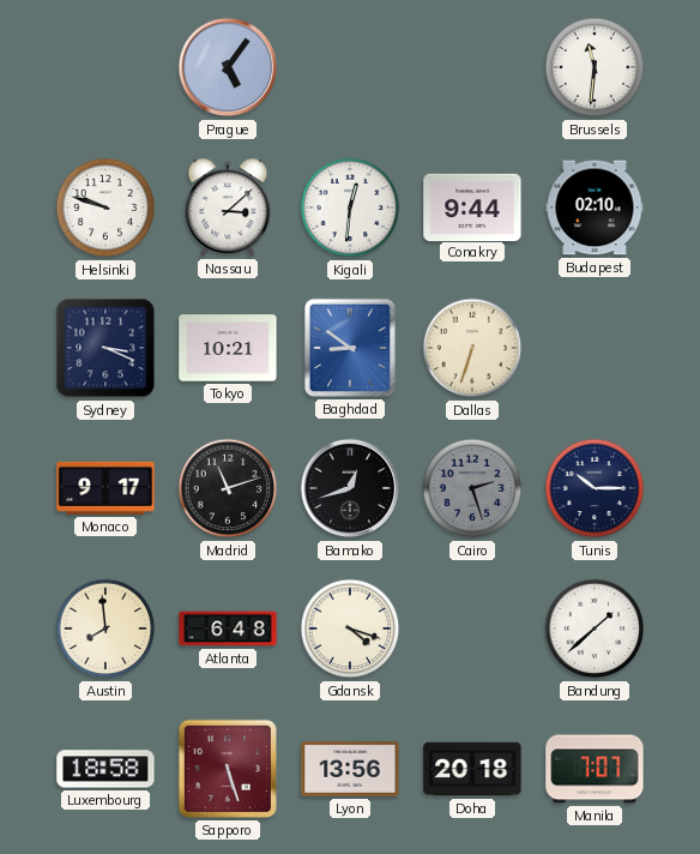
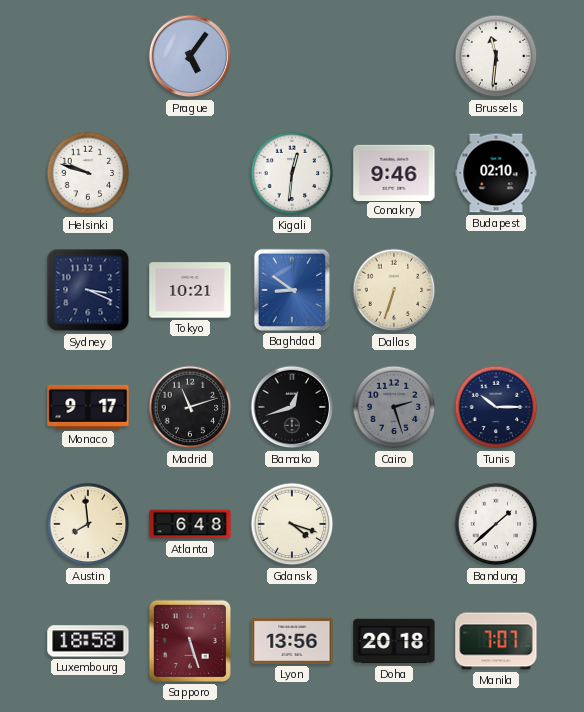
Nassau: 3:08 -> none (228, 208)
Conakry: 9:44 -> 9:46 (394, 172)
